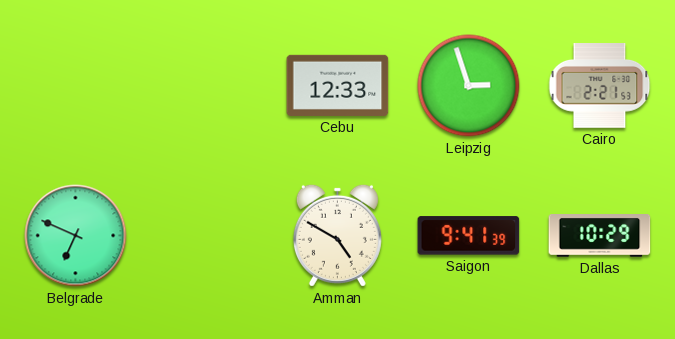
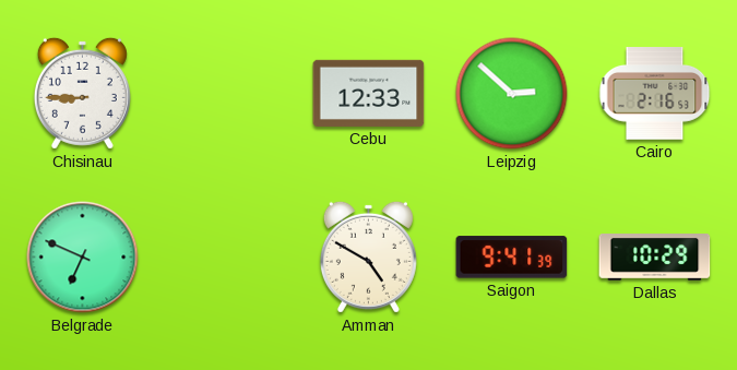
Chisinau: none -> 8:45 (82, 93)
Leipzig: 2:57 -> 2:52 (512, 94)
Cairo: 2:21 -> 2:16 (655, 94)
